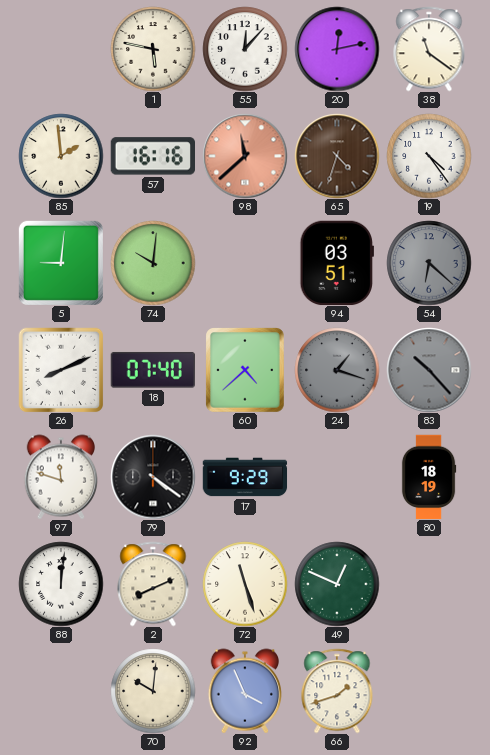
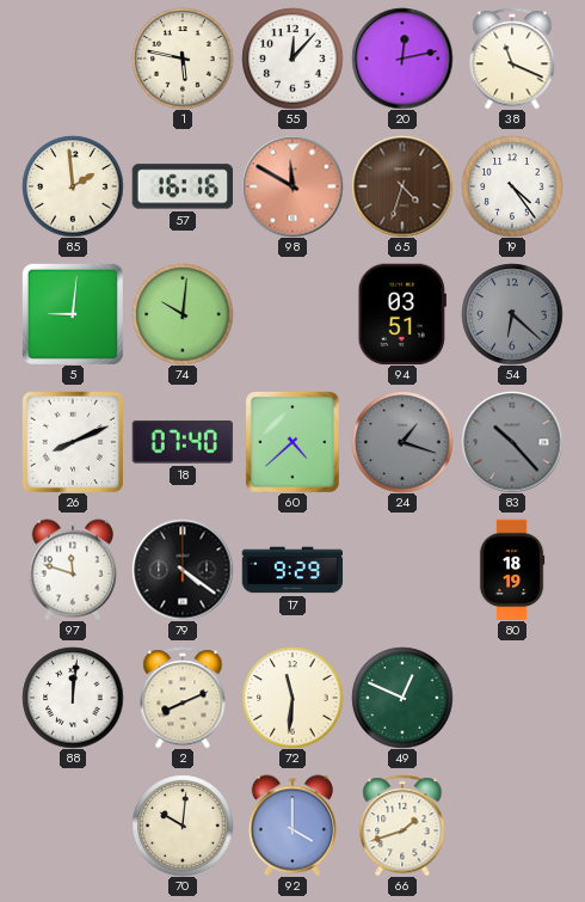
38: 11:21 -> 11:19 (512, 59)
98: 11:38 -> 11:50 (292, 186)
72: 11:27 -> 11:31 (292, 698)
92: 3:56 -> 4:00 (291, 826)
